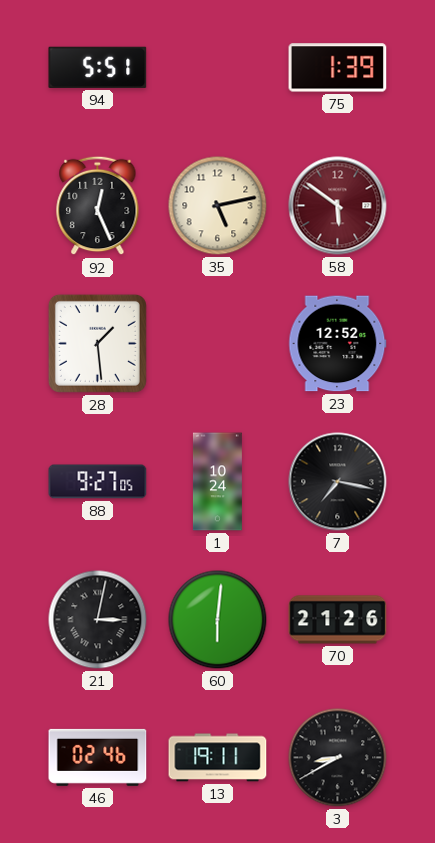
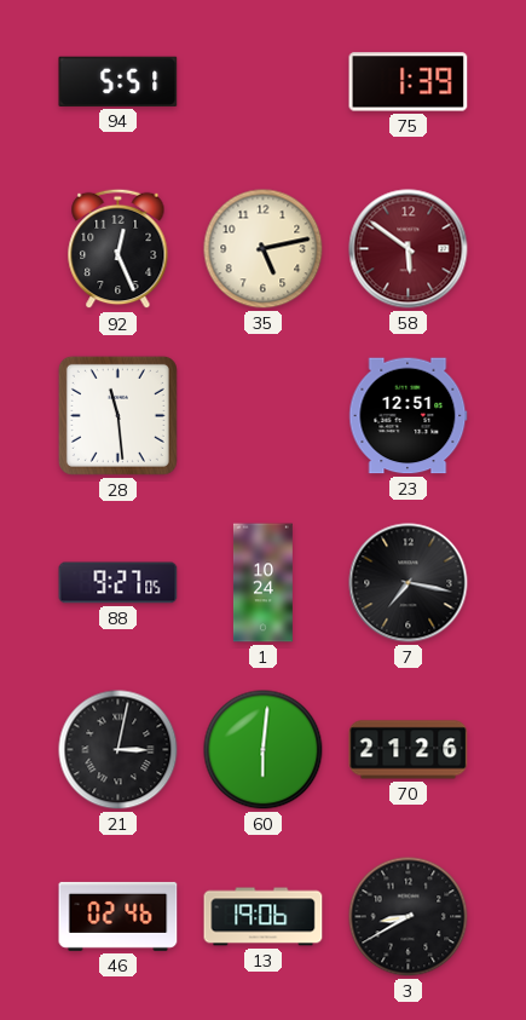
28: 1:29 -> 11:29 (117, 415)
23: 12:52 -> 12:51 (409, 416)
13: 19:11 -> 19:06 (264, 917)
